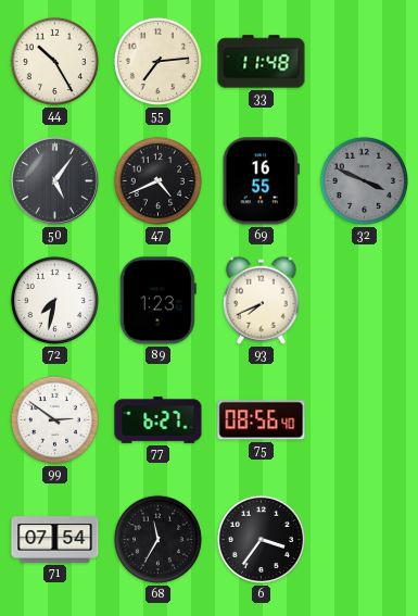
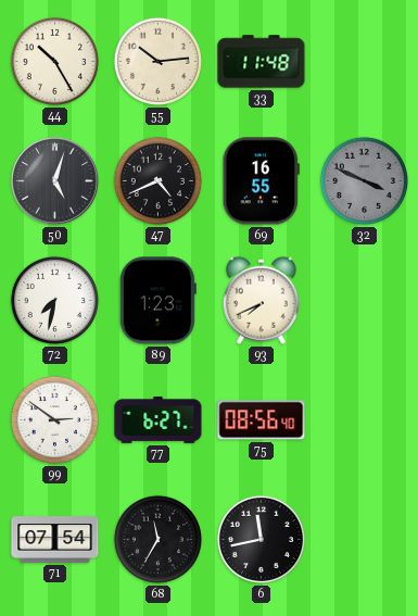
55: 7:14 -> 10:14 (157, 61)
50: 5:06 -> 5:03 (54, 180)
6: 3:36 -> 11:43 (261, 539)
